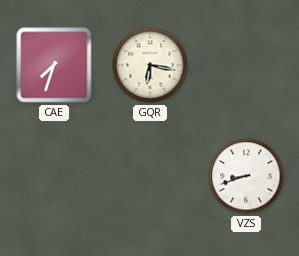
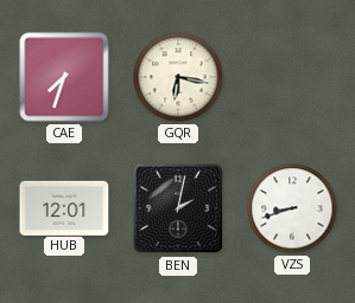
HUB: none -> 12:01 (64, 207)
BEN: none -> 2:02 (178, 208)
